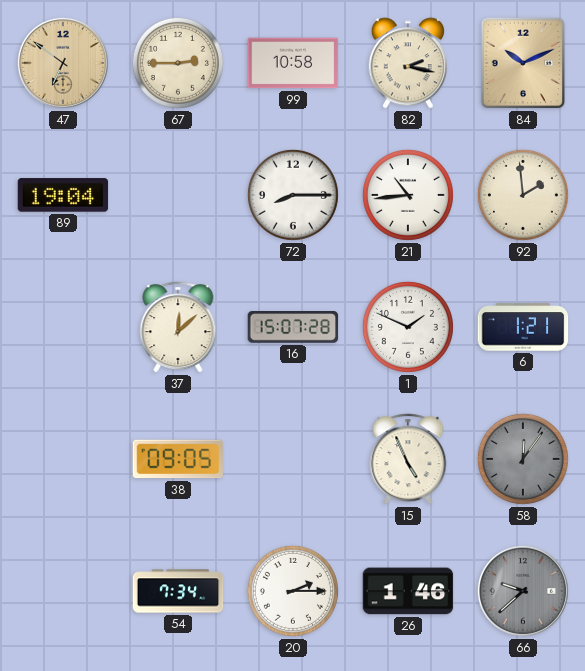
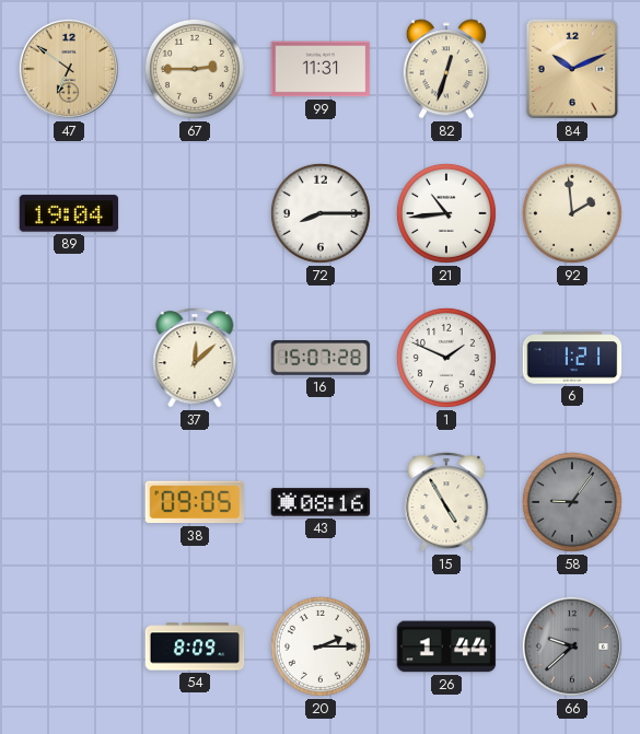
99: 10:58 -> 11:31 (321, 69)
82: 2:17 -> 12:33 (446, 69)
43: none -> 08:16 (321, 502)
15: 4:56 -> 4:55 (446, 502)
58: 12:06 -> 9:06 (572, 502)
54: 7:34 -> 8:09 (195, 646)
26: 1:46 -> 1:44 (446, 646)
